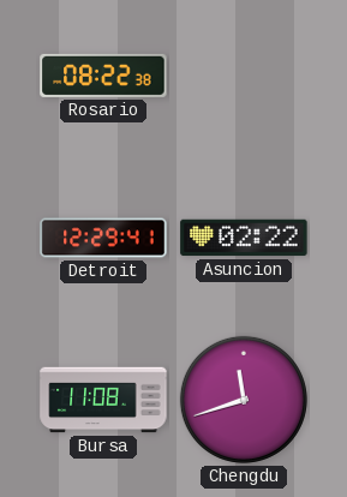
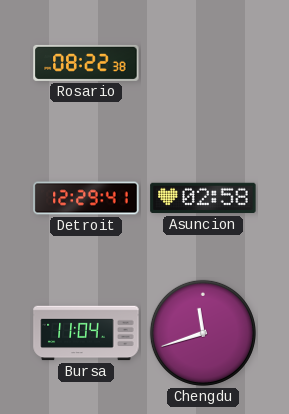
Asuncion: 02:22 -> 02:58 (203, 198)
Bursa: 11:08 -> 11:04 (86, 333)
